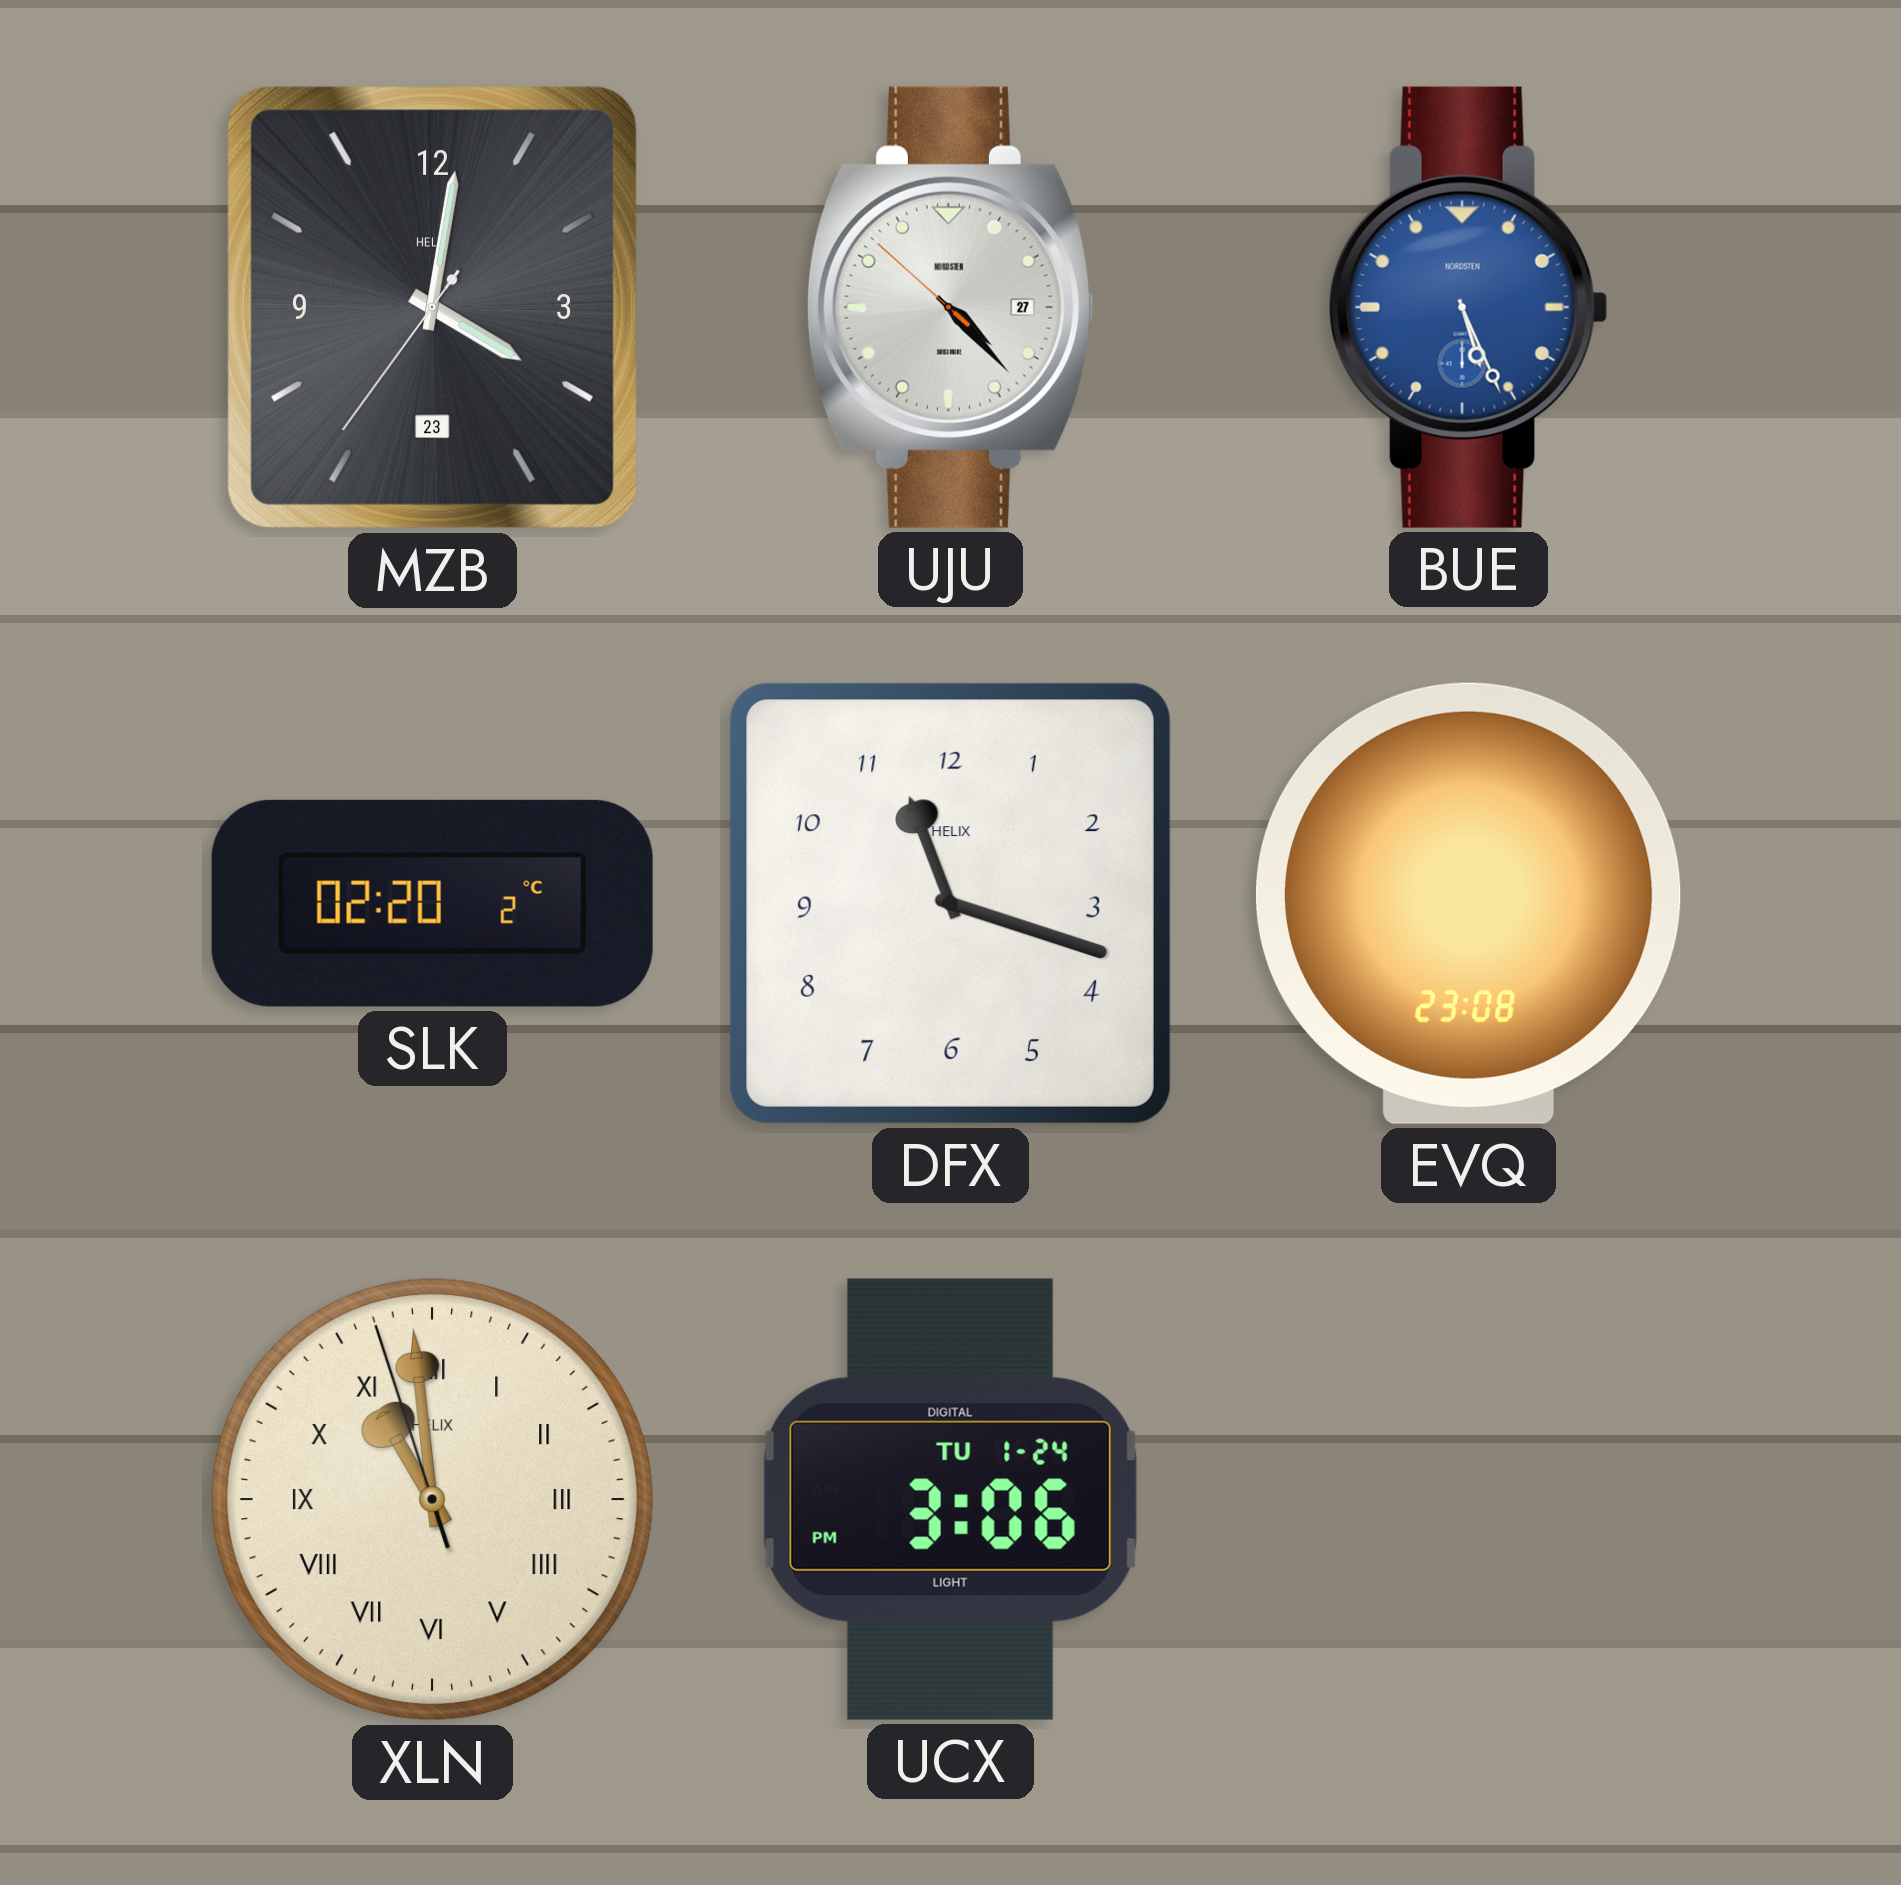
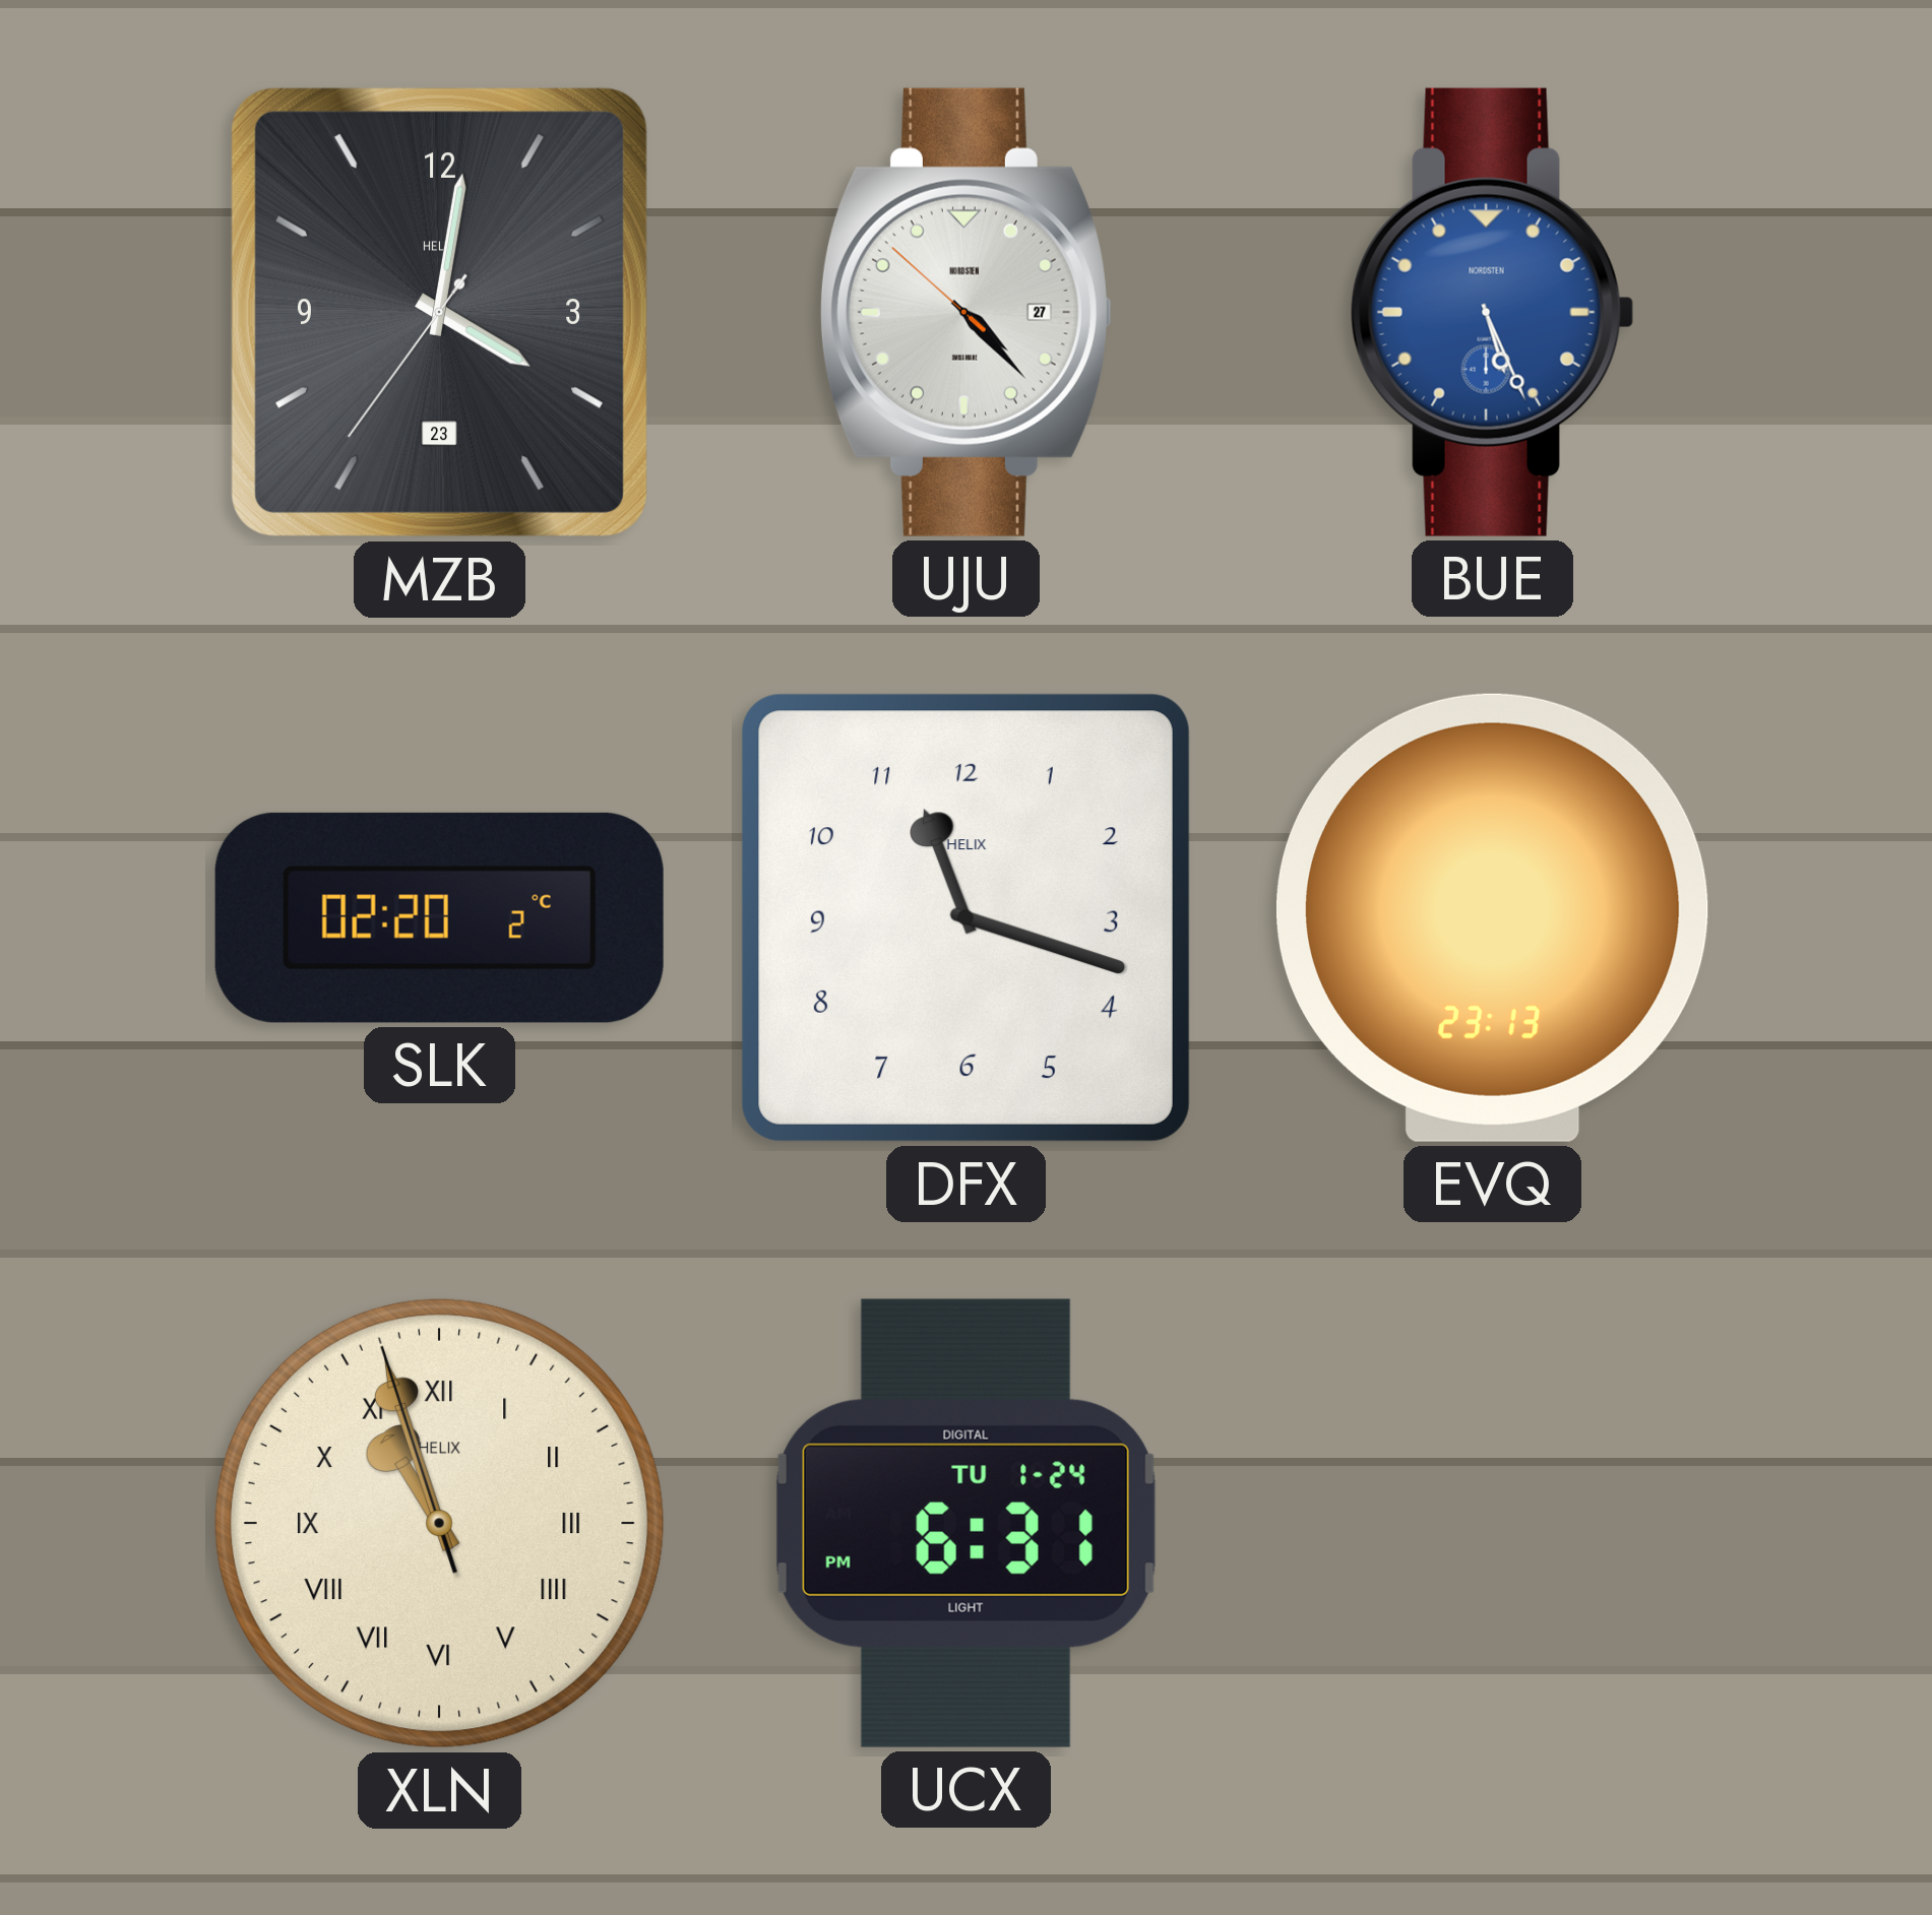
EVQ: 23:08 -> 23:13 (1492, 917)
XLN: 10:58 -> 10:56 (439, 1523)
UCX: 3:06 -> 6:31 (965, 1523)
